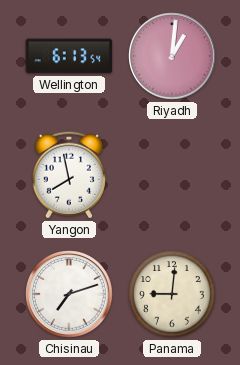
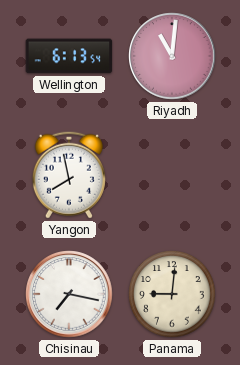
Riyadh: 1:01 -> 11:01 (172, 56)
Chisinau: 7:12 -> 7:17 (69, 294)
